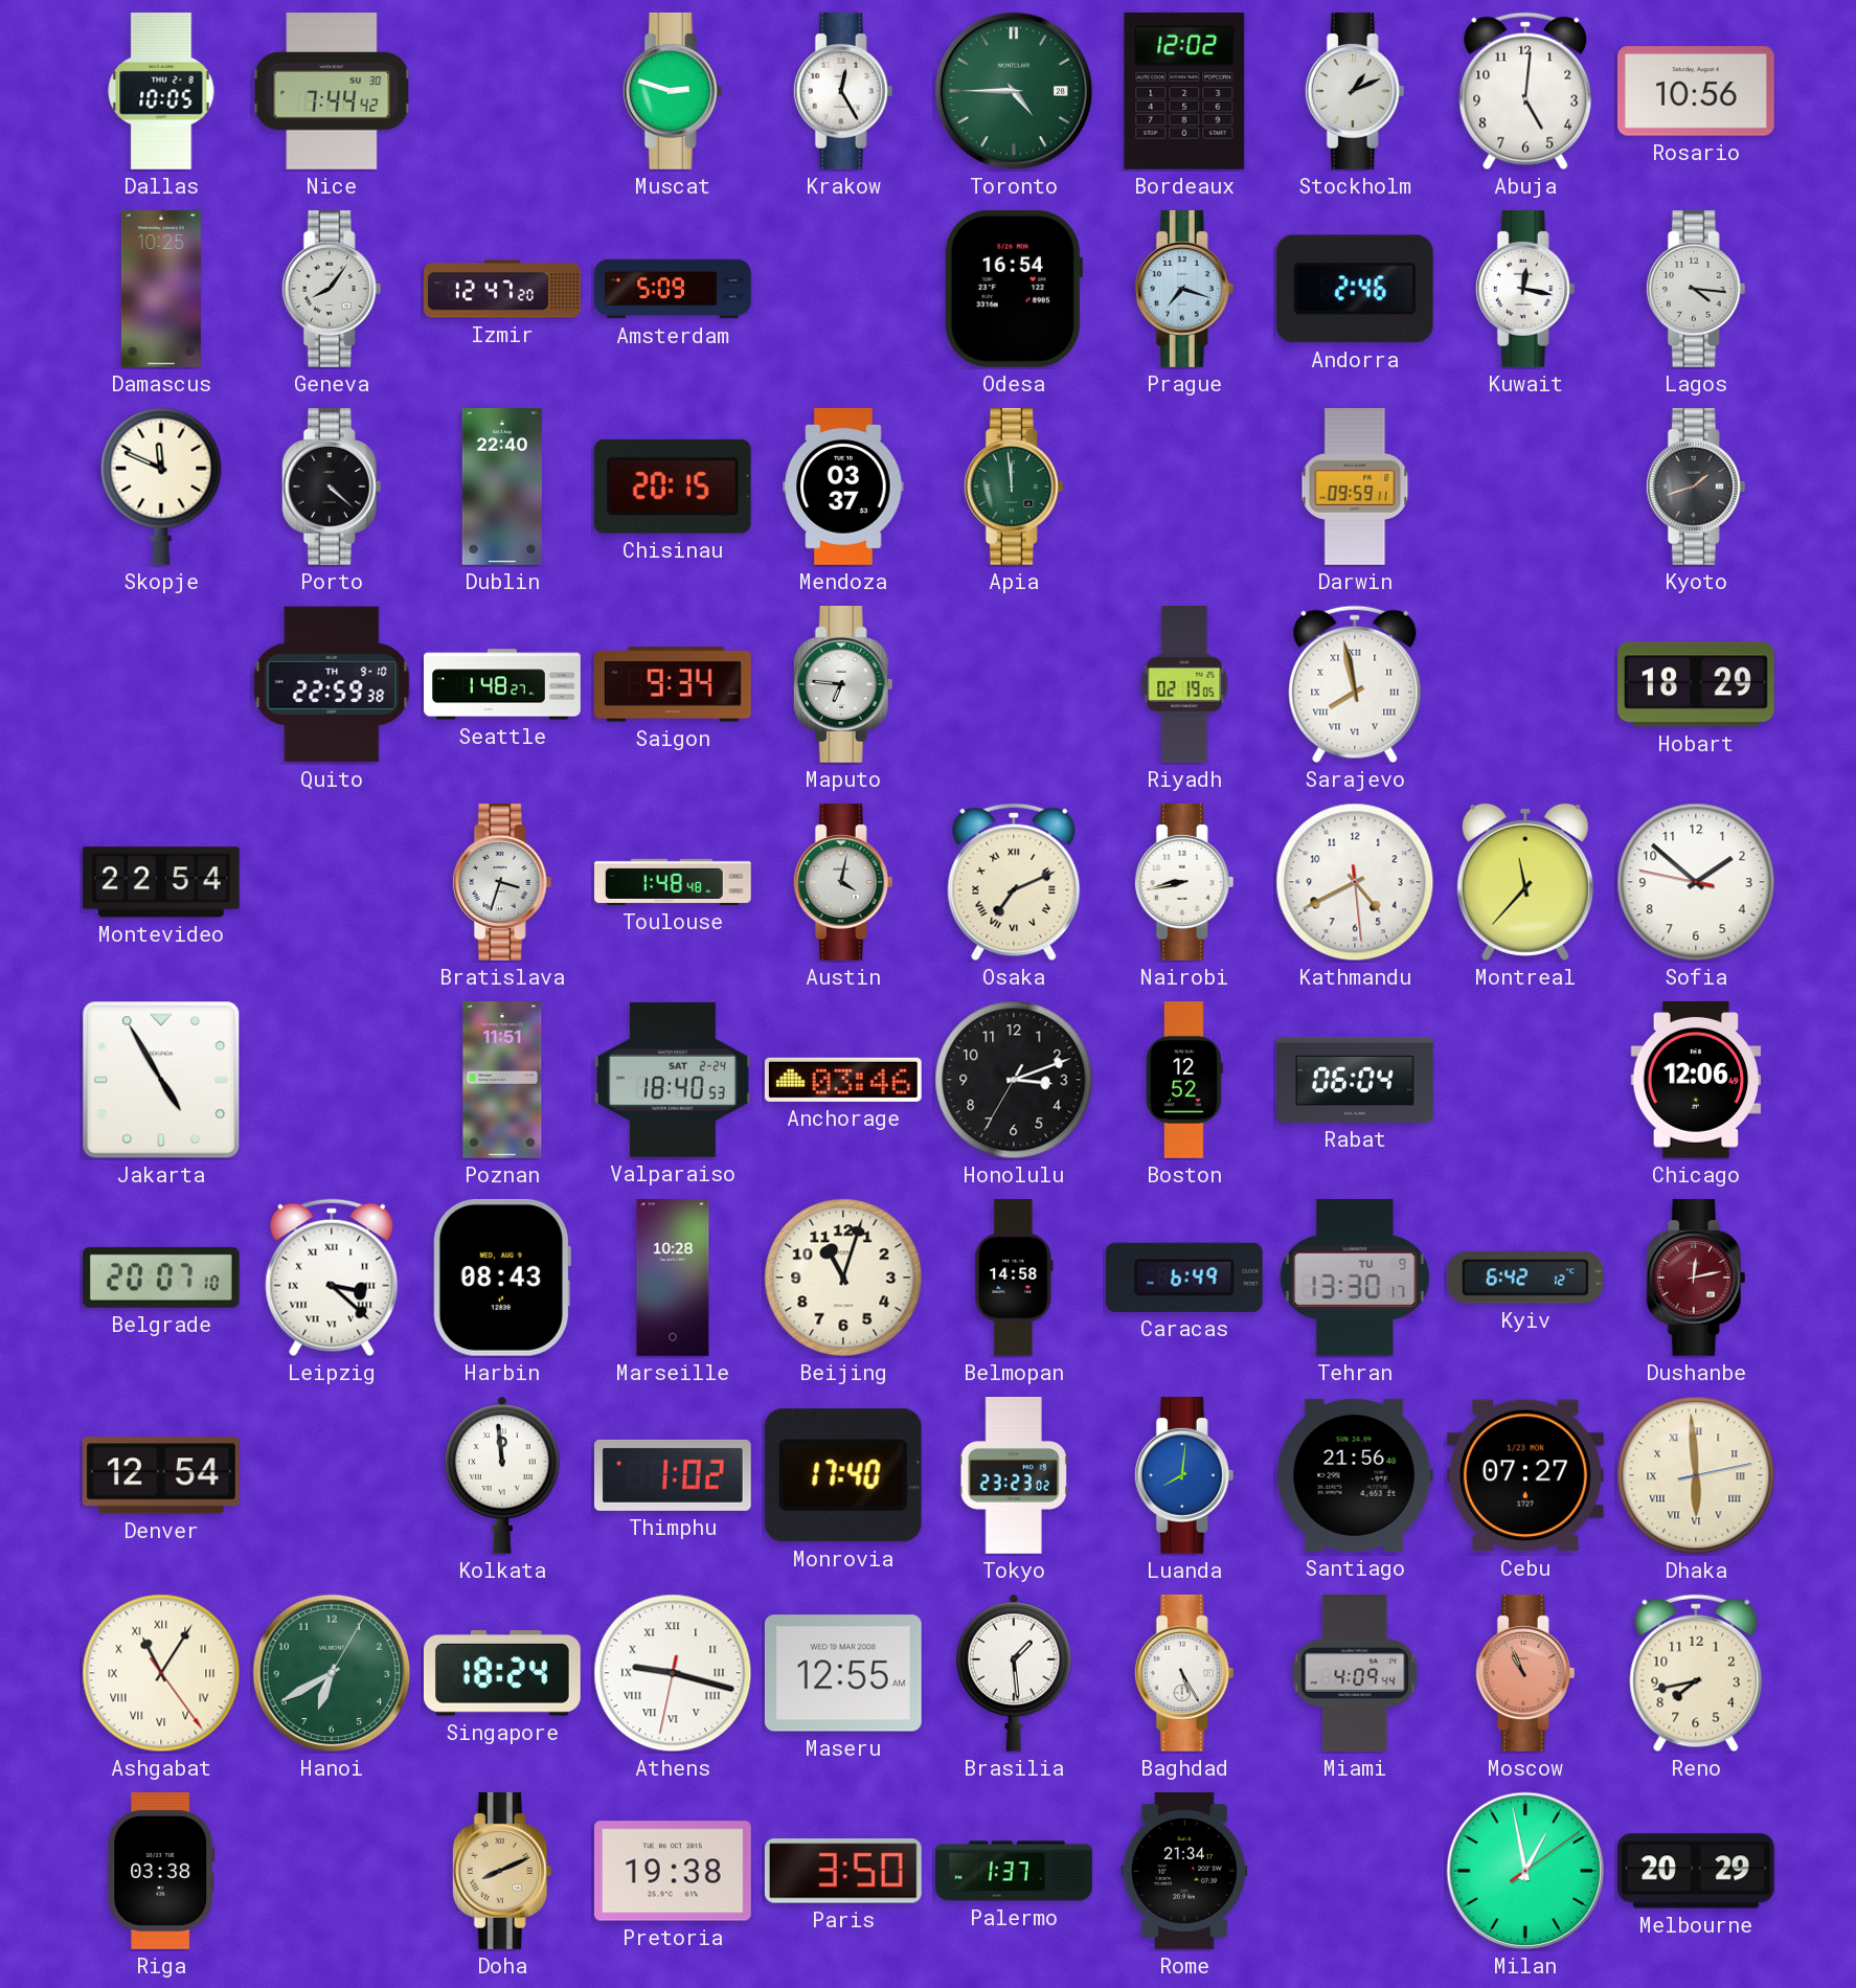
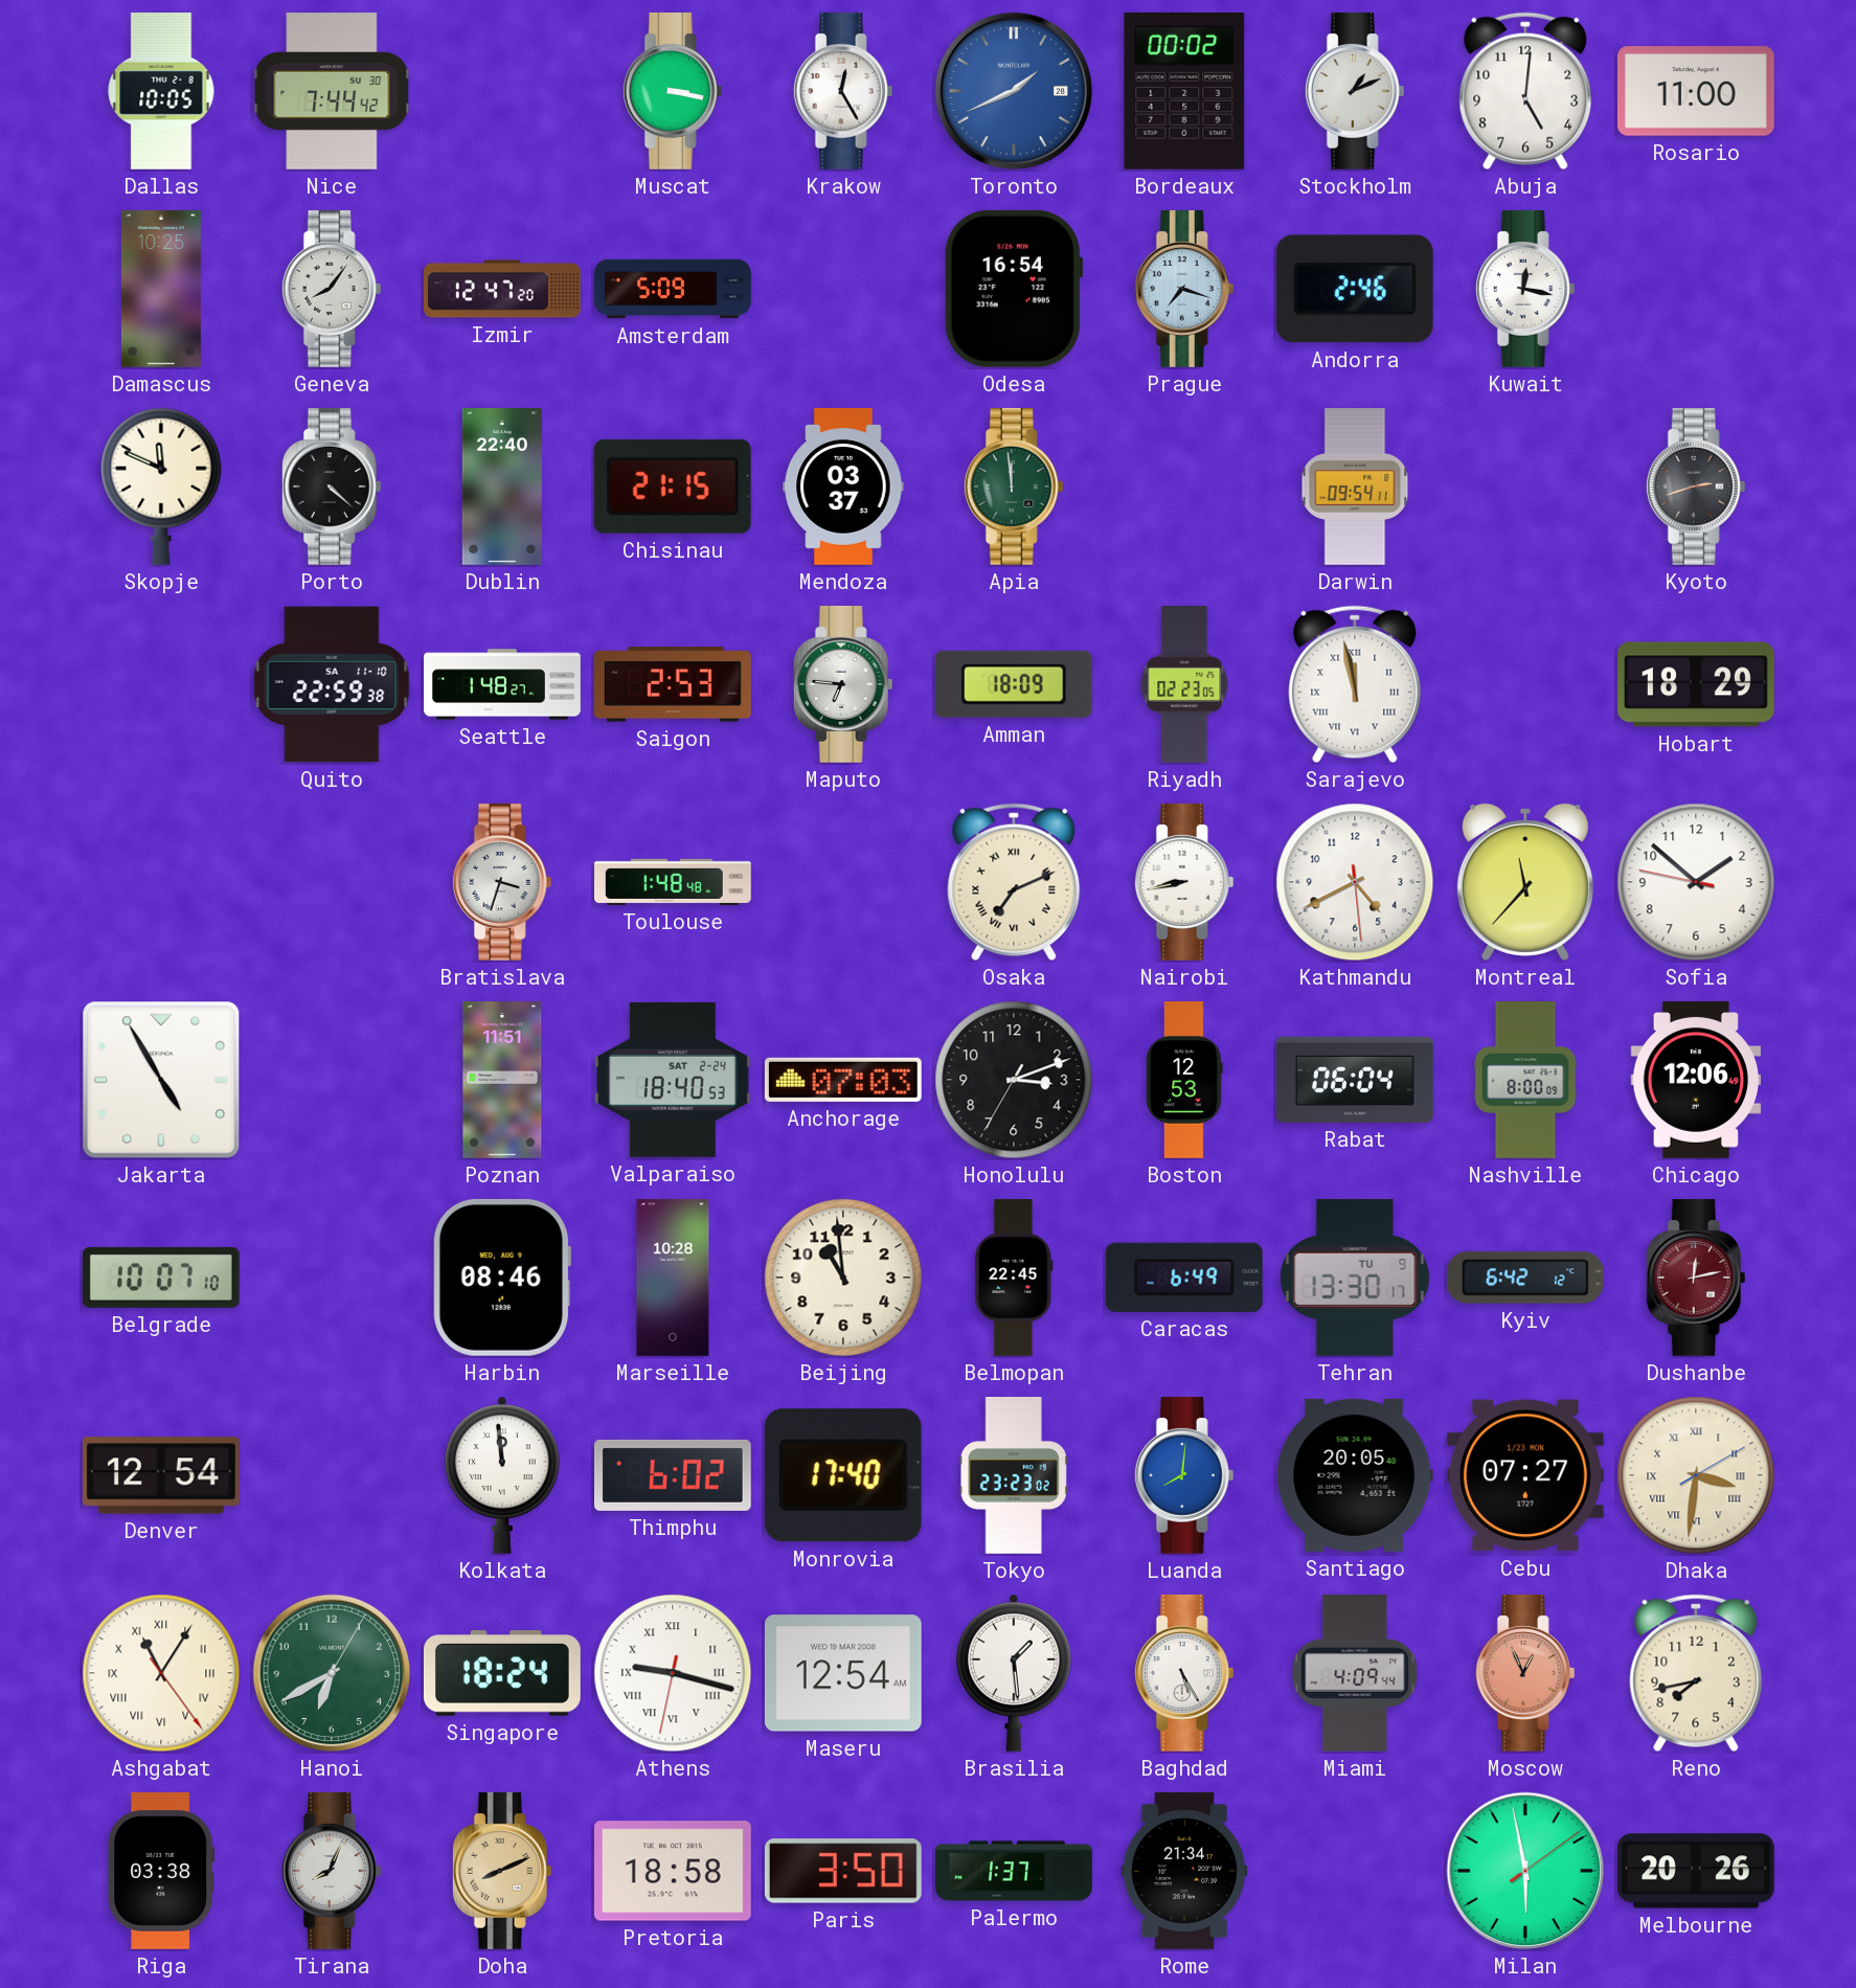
Muscat: 2:48 -> 3:17 (673, 91)
Toronto: 4:45 -> 1:41 (1014, 91)
Toronto dial: green -> blue (1014, 91)
Bordeaux: 12:02 -> 00:02 (1184, 91)
Rosario: 10:56 -> 11:00 (1696, 91)
Lagos: 4:16 -> none (1696, 289)
Chisinau: 20:15 -> 21:15 (673, 487)
Darwin: 09:59 -> 09:54 (1355, 488)
Kyoto: 1:42 -> 2:42 (1696, 487)
Quito date: TH 9-10 -> SA 11-10 (332, 684)
Saigon: 9:34 -> 2:53 (673, 684)
Amman: none -> 18:09 (1014, 684)
Riyadh: 02:19 -> 02:23 (1184, 685)
Sarajevo: 7:58 -> 11:58 (1355, 684)
Montevideo: 22:54 -> none (161, 882)
Austin: 4:02 -> none (843, 882)
Anchorage: 03:46 -> 07:03 (843, 1080)
Boston: 12:52 -> 12:53 (1184, 1080)
Nashville: none -> 8:00 (1525, 1080)
Belgrade: 20:07 -> 10:07 (161, 1278)
Leipzig: 3:22 -> none (332, 1278)
Harbin: 08:43 -> 08:46 (502, 1278)
Beijing: 11:03 -> 10:59 (843, 1278)
Belmopan: 14:58 -> 22:45 (1014, 1279)
Thimphu: 1:02 -> 6:02 (674, 1475)
Santiago: 21:56 -> 20:05 (1355, 1475)
Dhaka: 5:59 -> 3:31 (1696, 1475)
Maseru: 12:55 -> 12:54 (843, 1673)
Moscow: 10:56 -> 12:56 (1525, 1673)
Tirana: none -> 8:04 (332, 1871)
Pretoria: 19:38 -> 18:58 (673, 1871)
Milan: 12:58 -> 5:58 (1525, 1871)
Melbourne: 20:29 -> 20:26 (1696, 1871)
